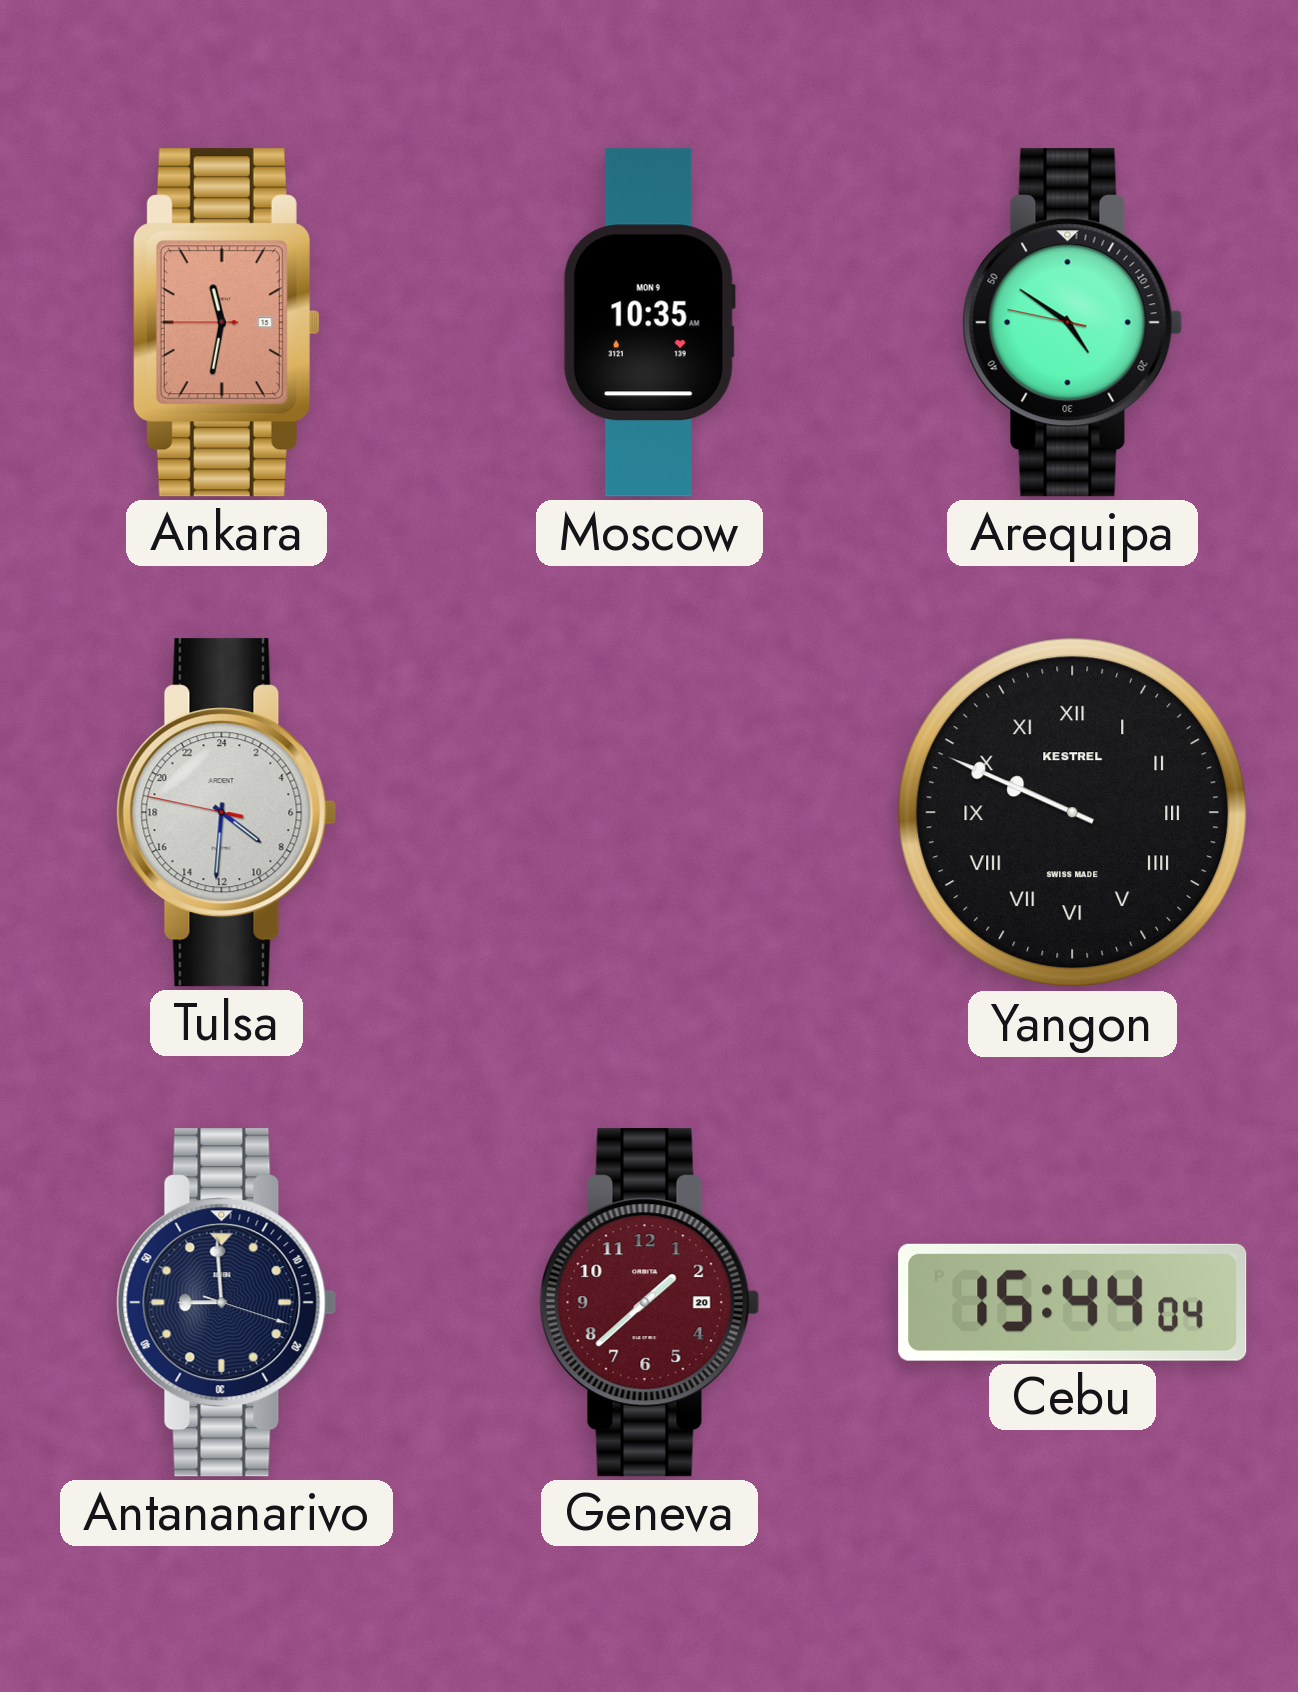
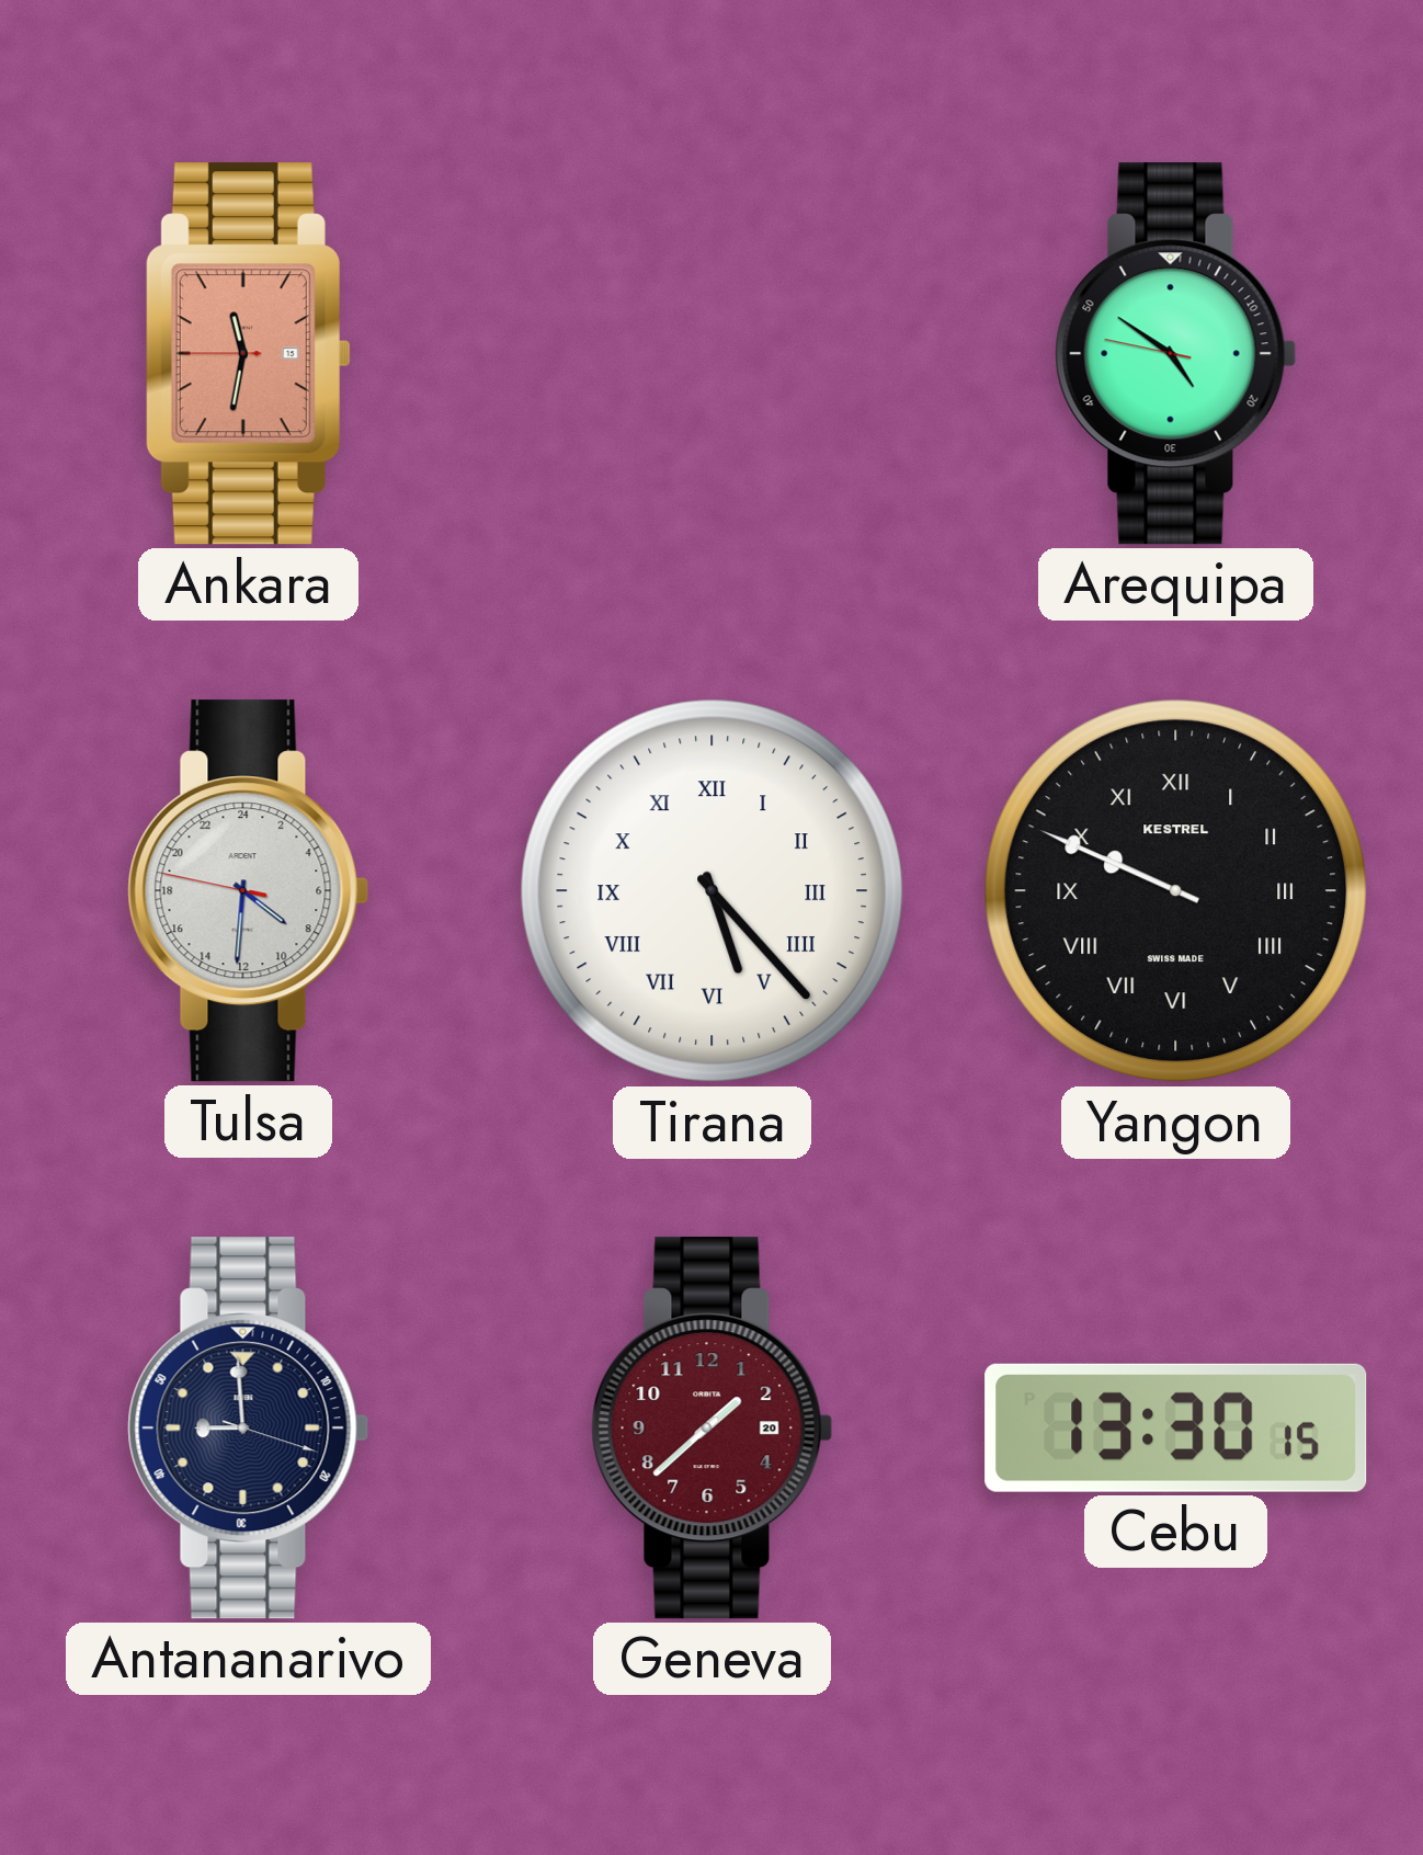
Moscow: 10:35 -> none (649, 323)
Tirana: none -> 5:23 (713, 891)
Cebu: 15:44 -> 13:30 (1176, 1427)
